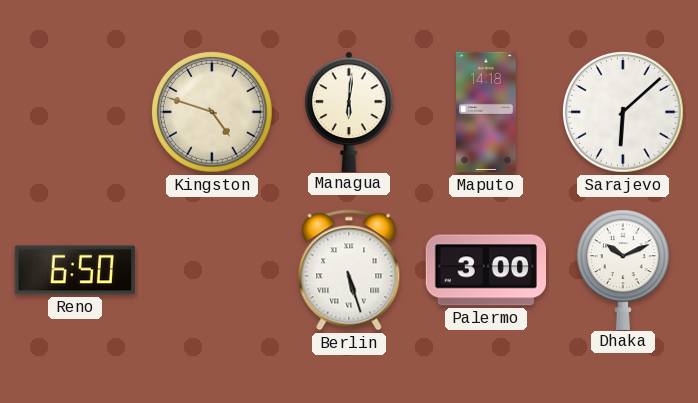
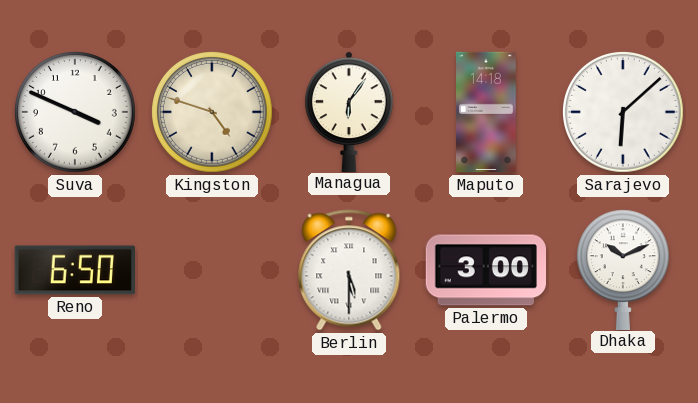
Suva: none -> 3:49 (76, 113)
Managua: 6:01 -> 6:06 (350, 111)
Berlin: 5:27 -> 5:30 (349, 270)
